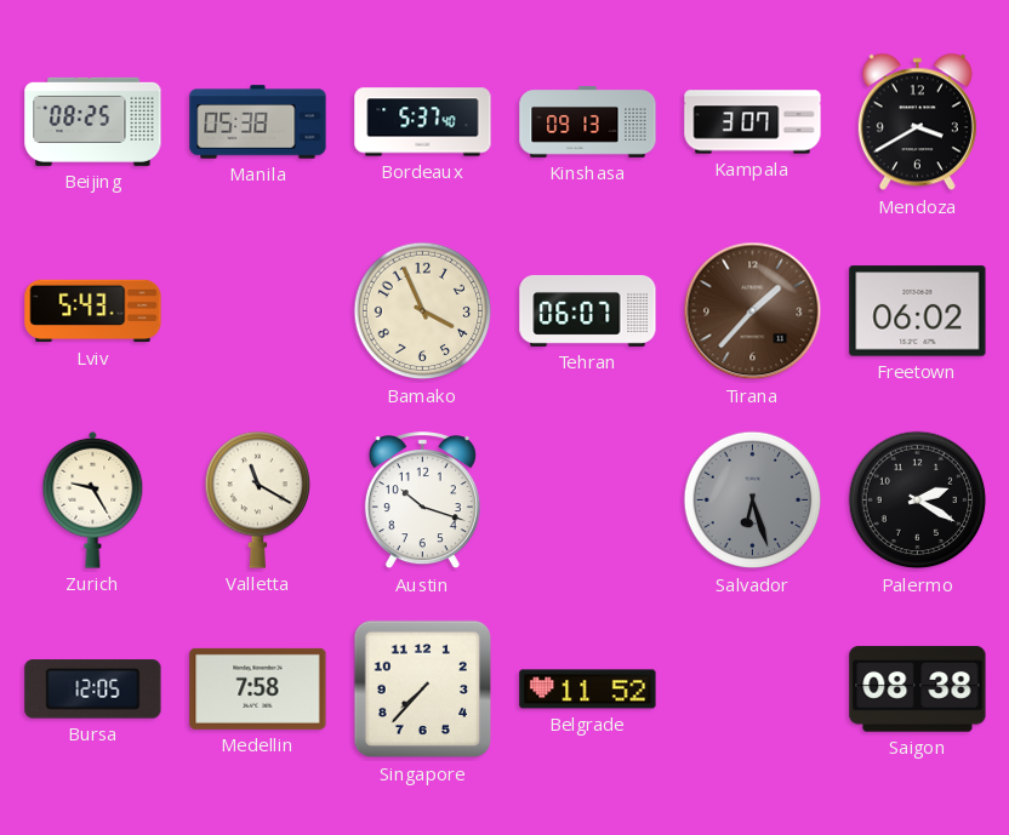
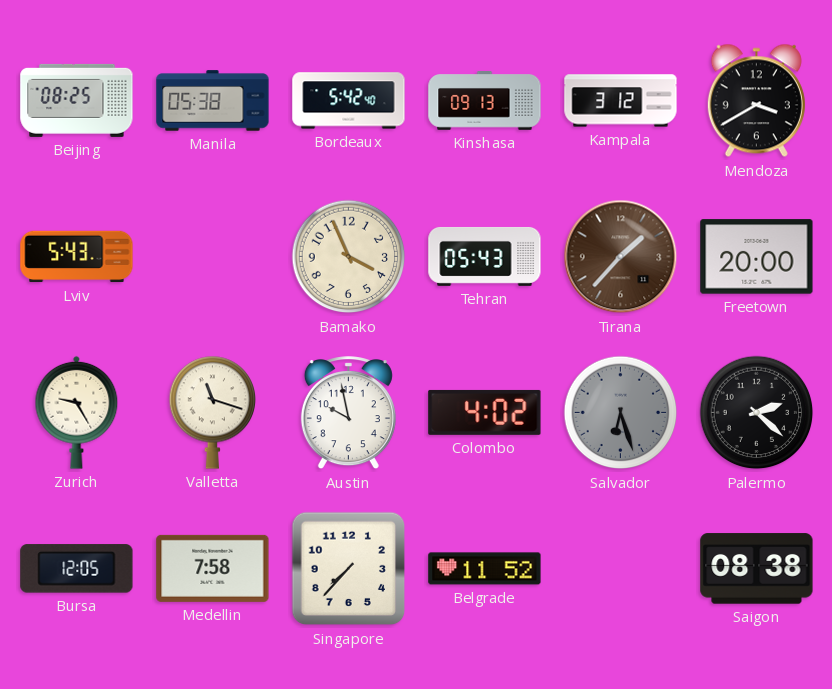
Bordeaux: 5:37 -> 5:42 (349, 101)
Kampala: 3:07 -> 3:12 (621, 101)
Tehran: 06:07 -> 05:43 (485, 256)
Freetown: 06:02 -> 20:00 (757, 257)
Valletta: 11:20 -> 11:18 (212, 412)
Austin: 10:18 -> 9:58 (348, 413)
Colombo: none -> 4:02 (485, 412)
Palermo: 2:20 -> 2:22 (757, 413)
